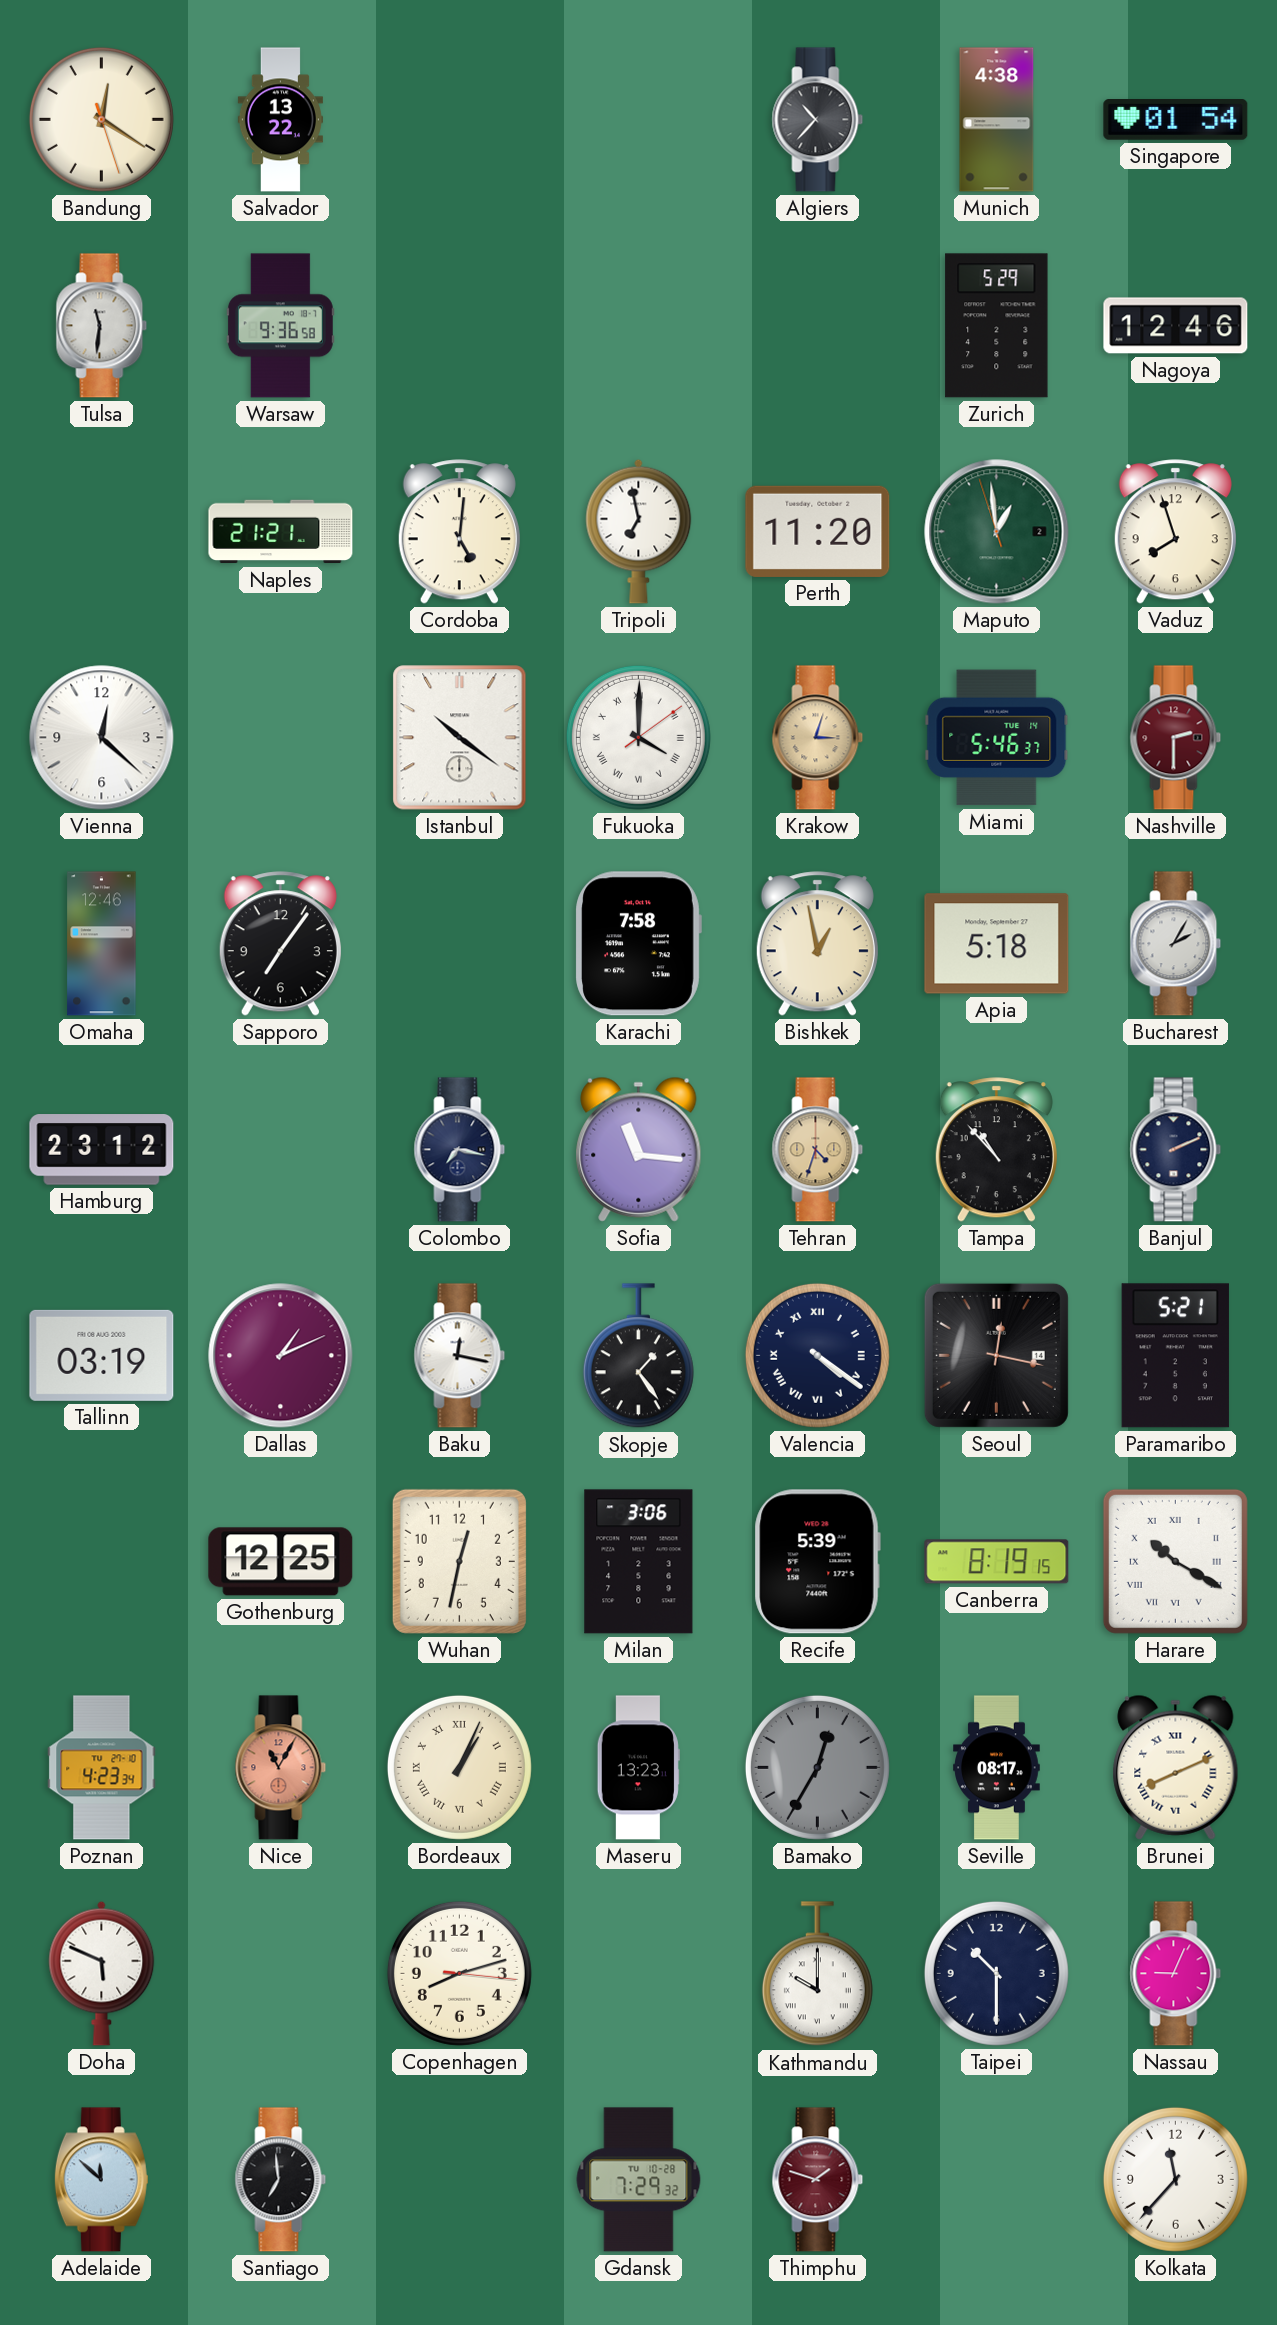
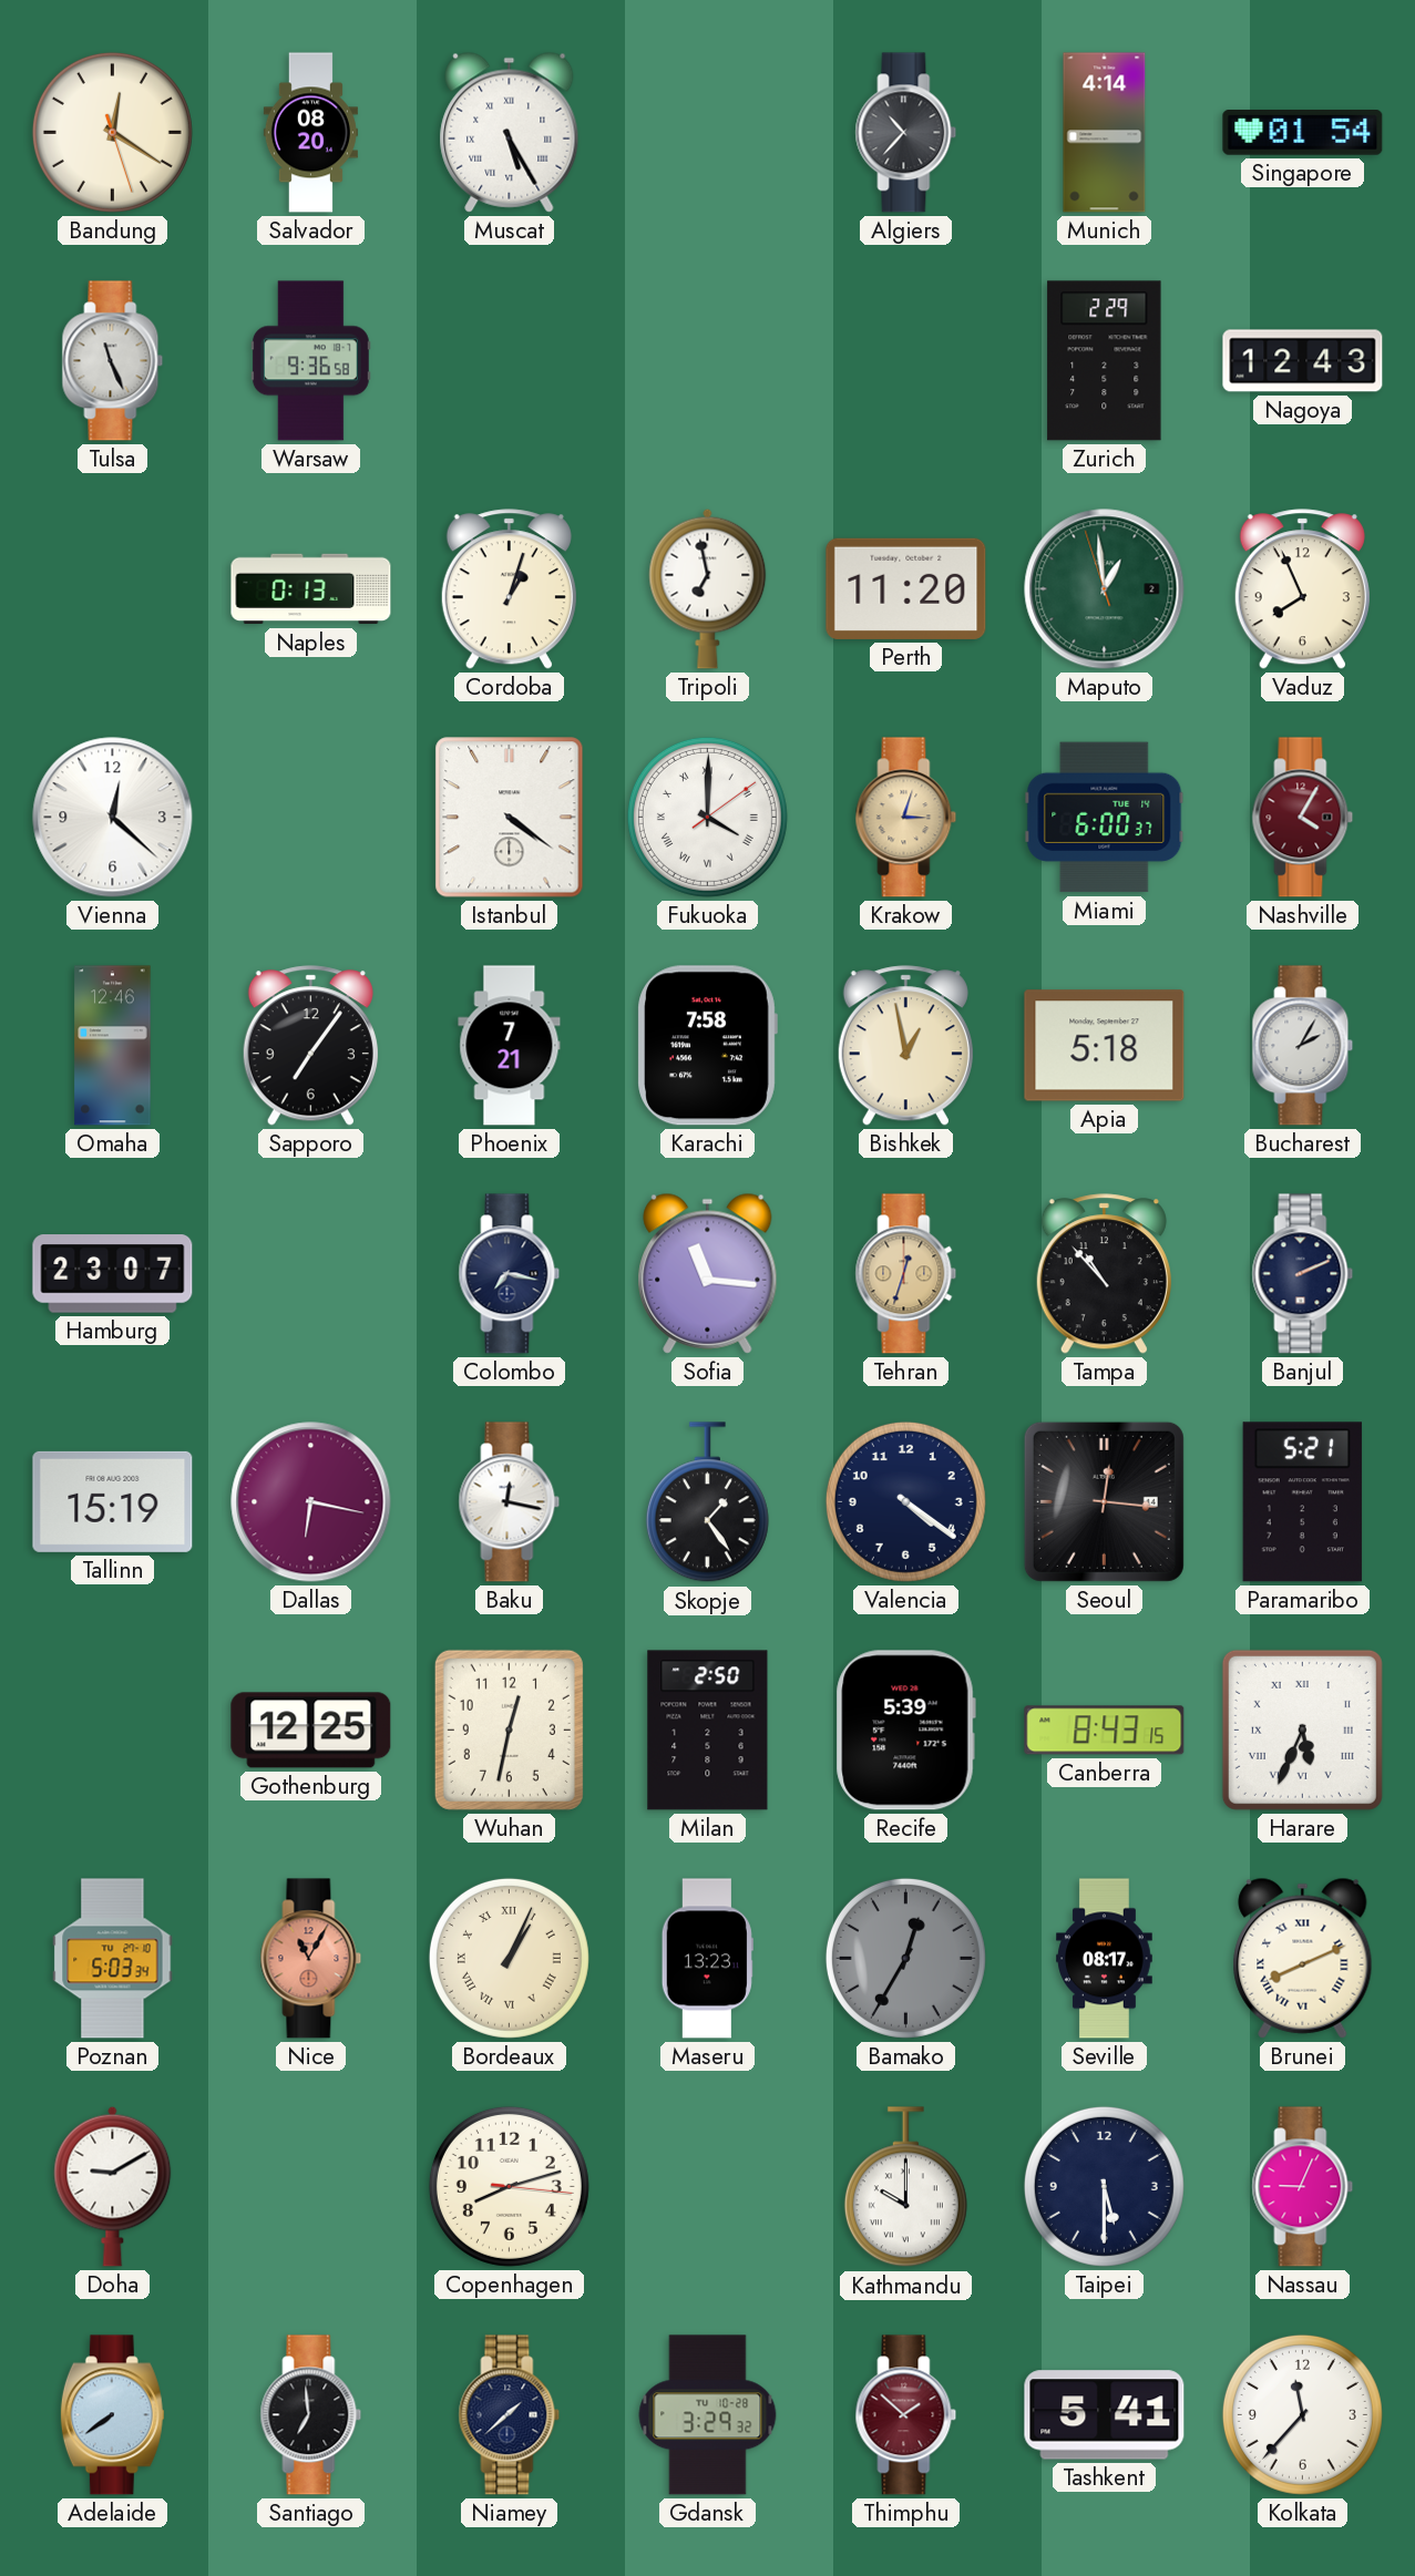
Salvador: 13:22 -> 08:20 (310, 133)
Muscat: none -> 5:25 (510, 132)
Munich: 4:38 -> 4:14 (1105, 133)
Tulsa: 11:31 -> 11:26 (113, 361)
Zurich: 5:29 -> 2:29 (1105, 361)
Nagoya: 12:46 -> 12:43 (1303, 361)
Naples: 21:21 -> 0:13 (311, 589)
Cordoba: 5:01 -> 1:03 (509, 589)
Vaduz: 7:57 -> 7:56 (1302, 589)
Istanbul: 10:21 -> 4:21 (510, 818)
Miami: 5:46 -> 6:00 (1105, 818)
Nashville: 2:30 -> 4:05 (1303, 818)
Phoenix: none -> 7:21 (510, 1046)
Hamburg: 23:12 -> 23:07 (113, 1274)
Tehran: 4:33 -> 12:33 (906, 1274)
Tallinn: 03:19 -> 15:19 (113, 1501)
Dallas: 1:11 -> 6:17 (311, 1502)
Valencia numerals: Roman -> Arabic (905, 1501)
Seoul: 12:17 -> 12:16 (1104, 1501)
Milan: 3:06 -> 2:50 (708, 1731)
Canberra: 8:19 -> 8:43 (1105, 1731)
Harare: 10:20 -> 5:34 (1302, 1730)
Poznan: 4:23 -> 5:03 (113, 1959)
Doha: 5:49 -> 9:10 (113, 2186)
Taipei: 10:30 -> 5:30 (1104, 2186)
Adelaide: 11:52 -> 7:39 (112, 2415)
Niamey: none -> 1:38 (510, 2415)
Gdansk: 7:29 -> 3:29 (708, 2415)
Thimphu: 1:48 -> 1:52 (906, 2415)
Tashkent: none -> 5:41 (1105, 2415)
